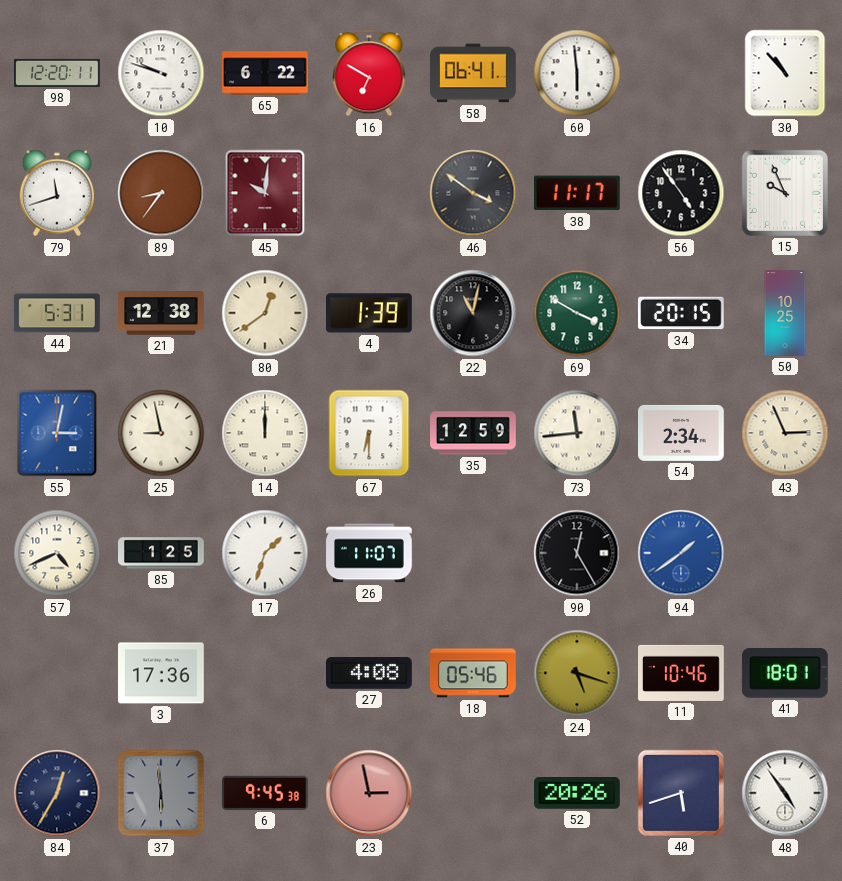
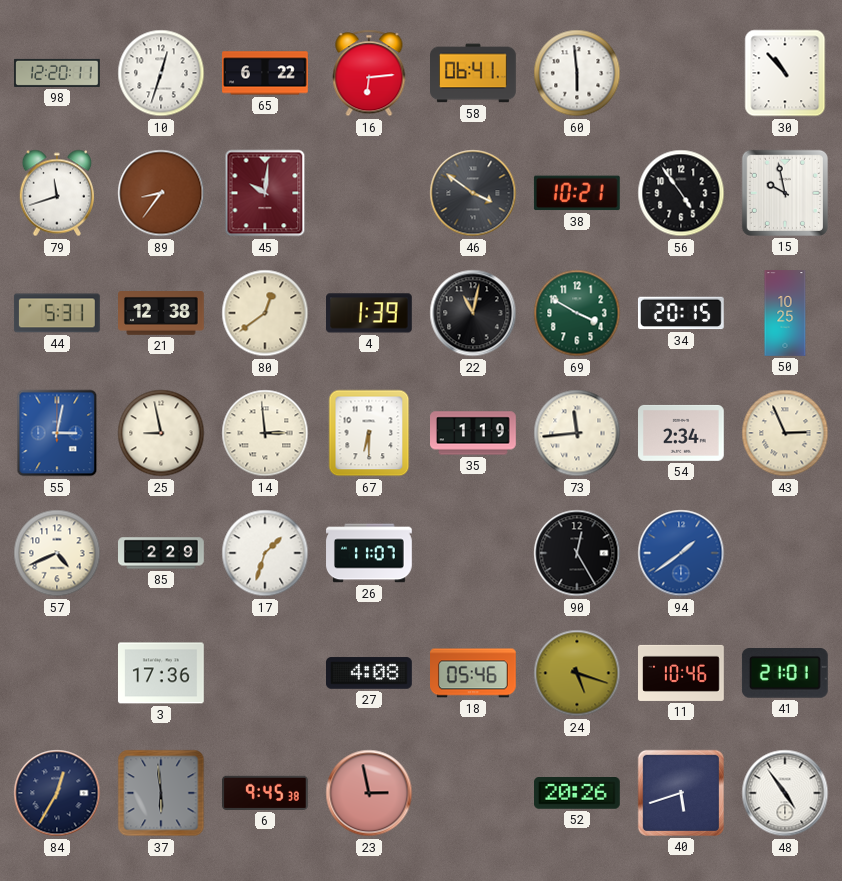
10: 9:48 -> 12:33 (161, 73)
16: 6:50 -> 6:14 (369, 73)
38: 11:17 -> 10:21 (577, 193)
15: 9:56 -> 9:58 (785, 193)
14: 12:00 -> 2:59 (265, 433)
35: 12:59 -> 1:19 (473, 433)
85: 1:25 -> 2:29 (161, 553)
41: 18:01 -> 21:01 (785, 674)
